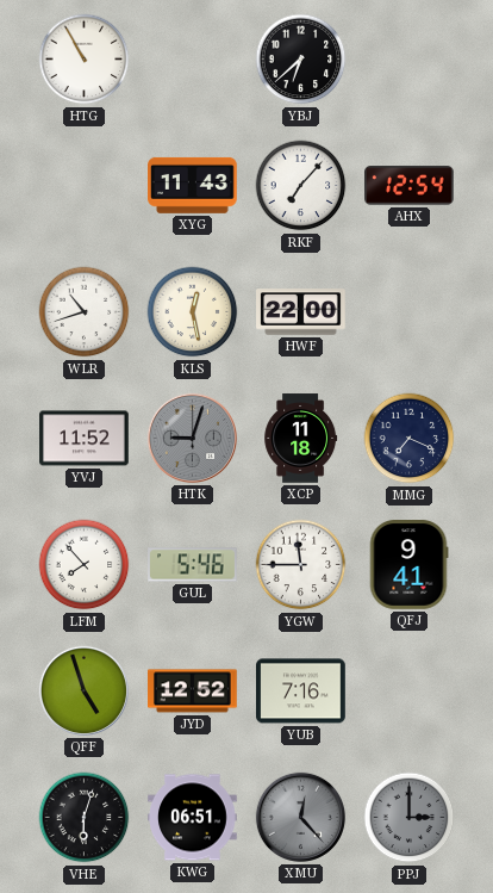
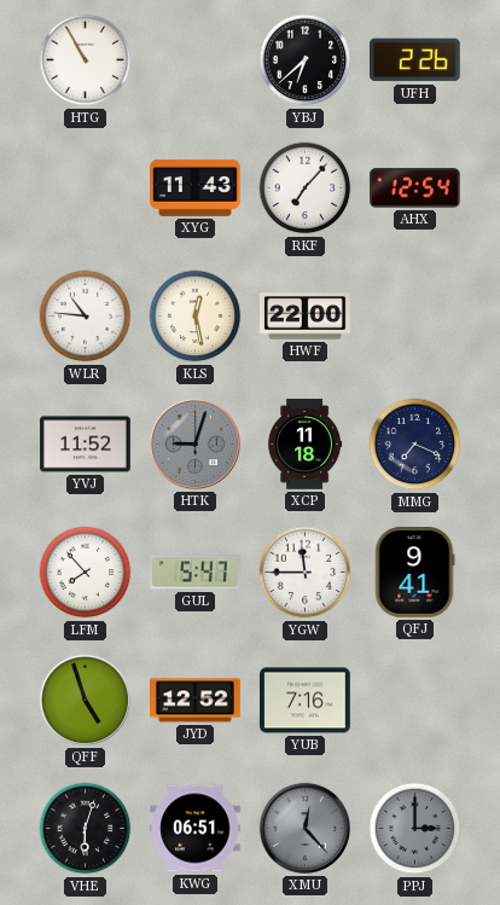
UFH: none -> 2:26 (415, 60)
WLR: 10:42 -> 10:46 (86, 317)
GUL: 5:46 -> 5:47 (196, 573)
